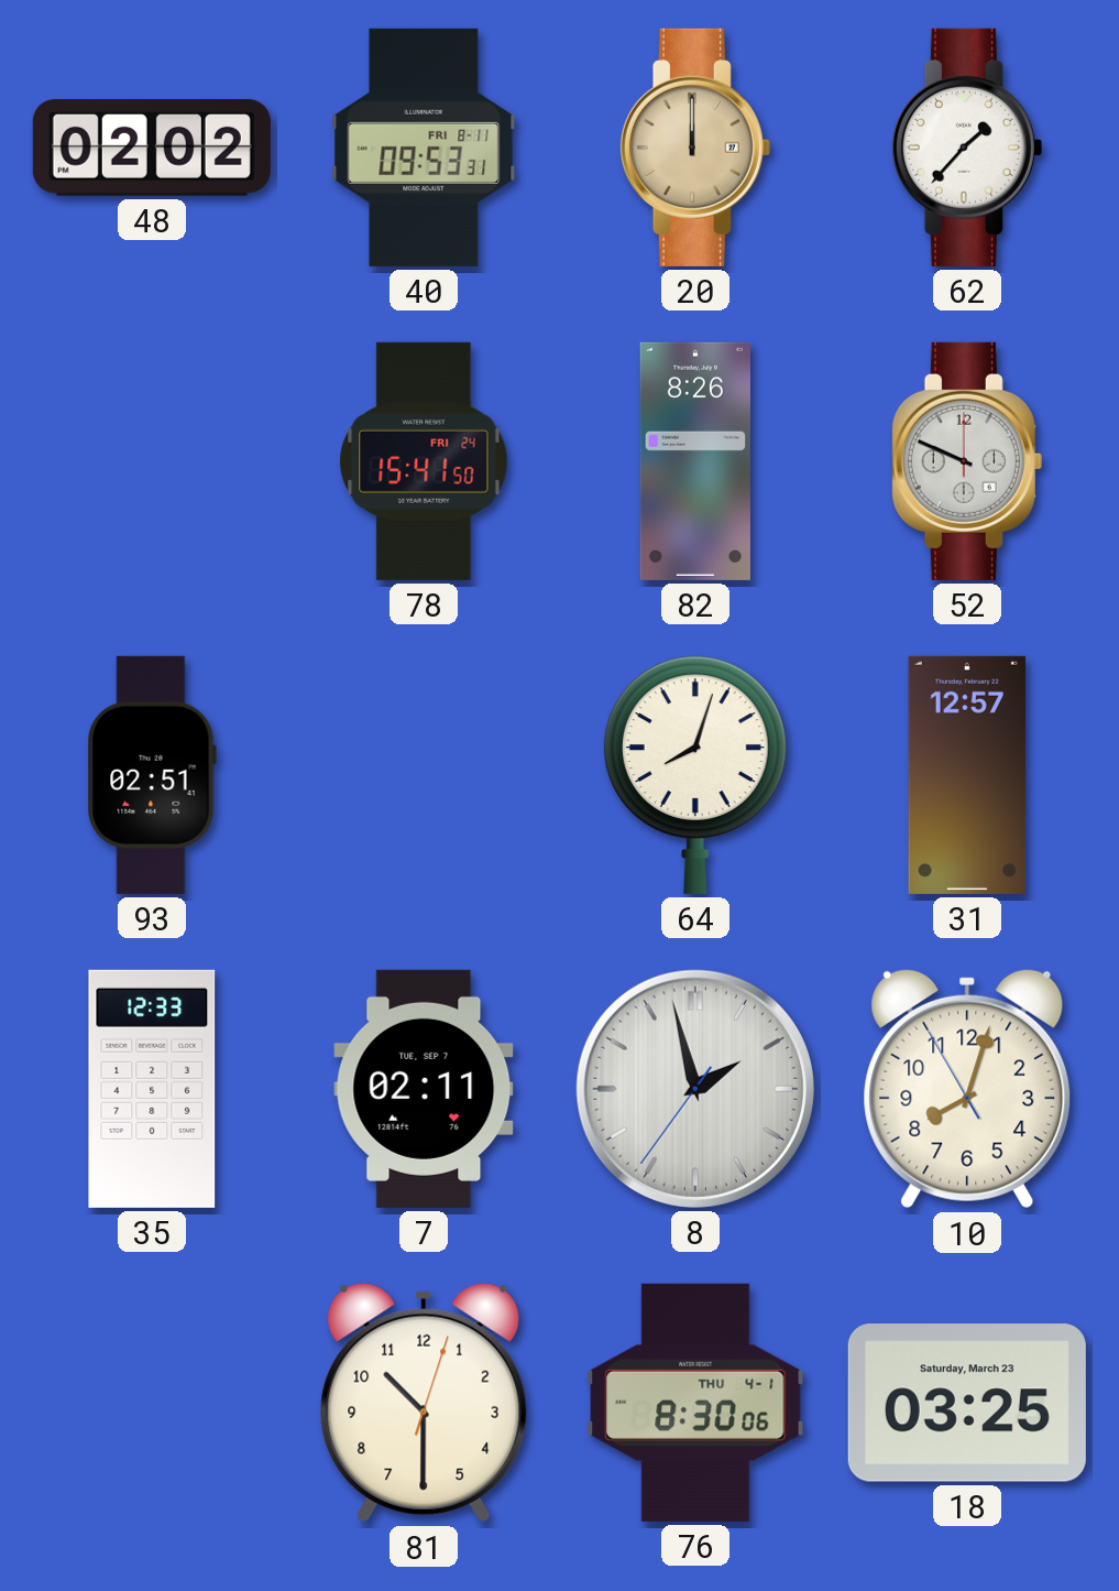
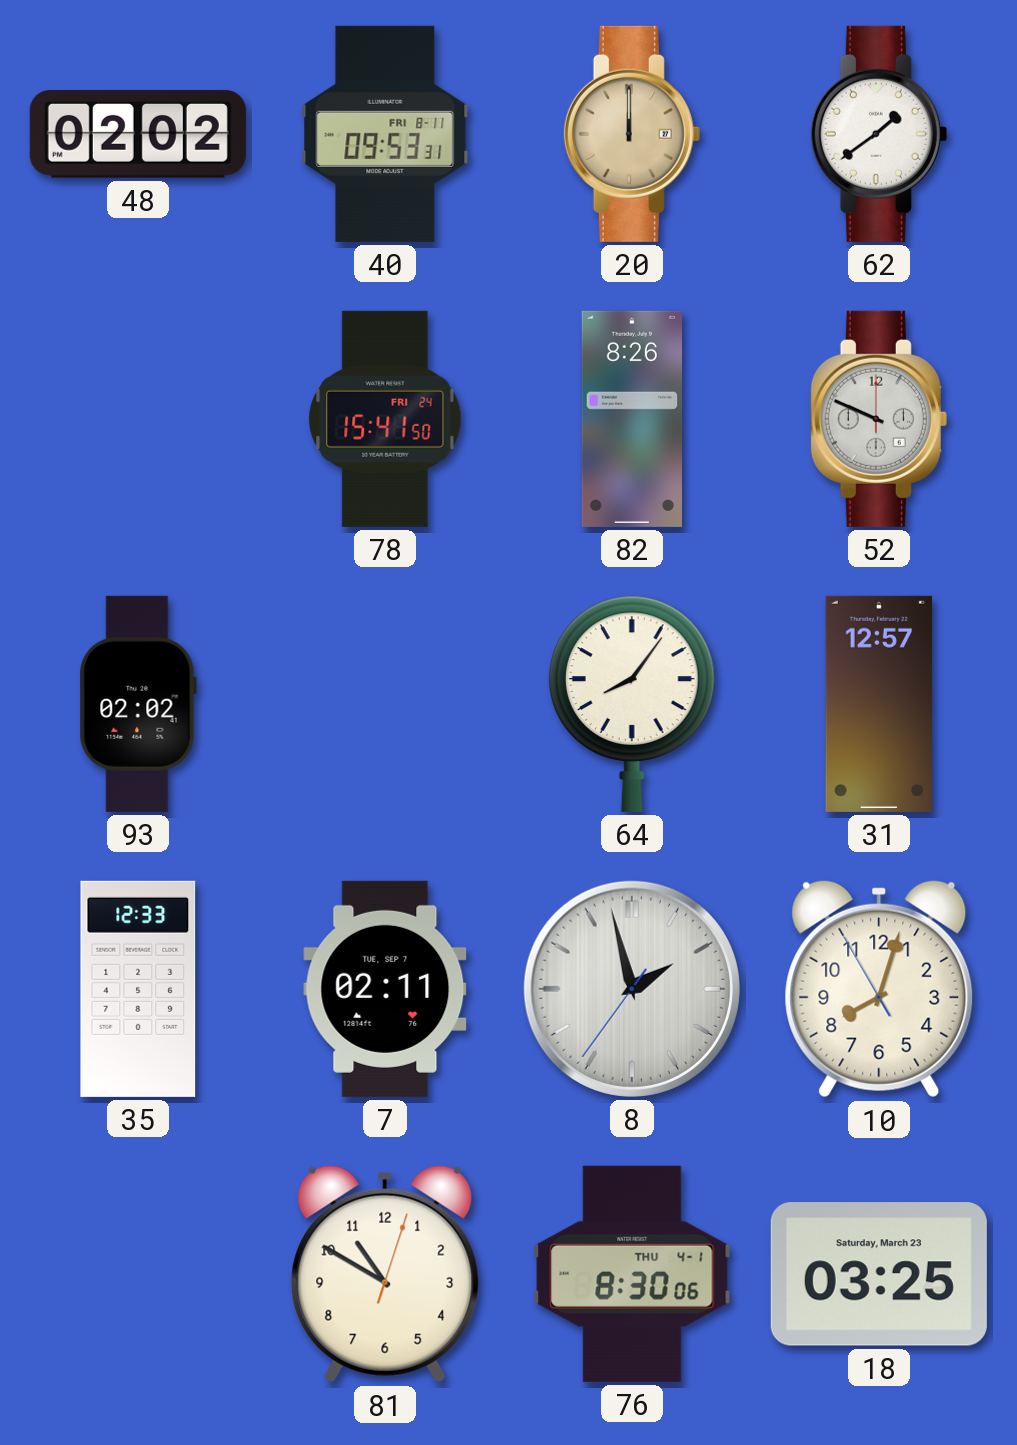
62: 1:37 -> 1:39 (879, 134)
93: 02:51 -> 02:02 (138, 704)
64: 8:03 -> 8:06 (632, 704)
81: 10:30 -> 10:50 (385, 1274)
